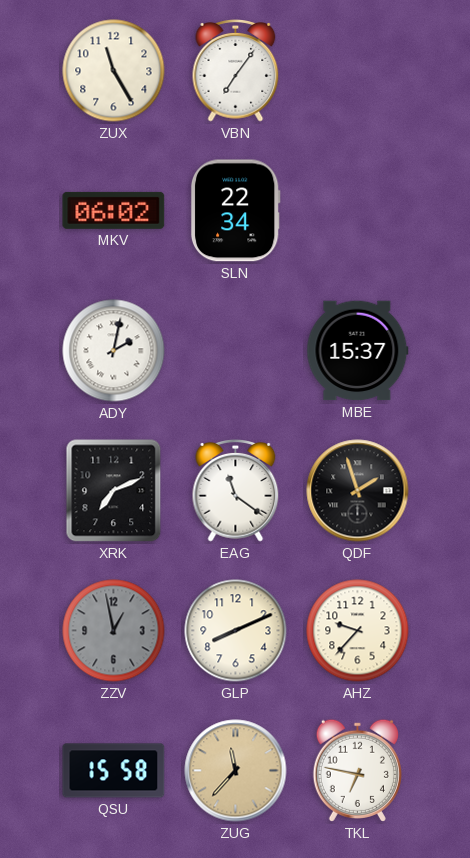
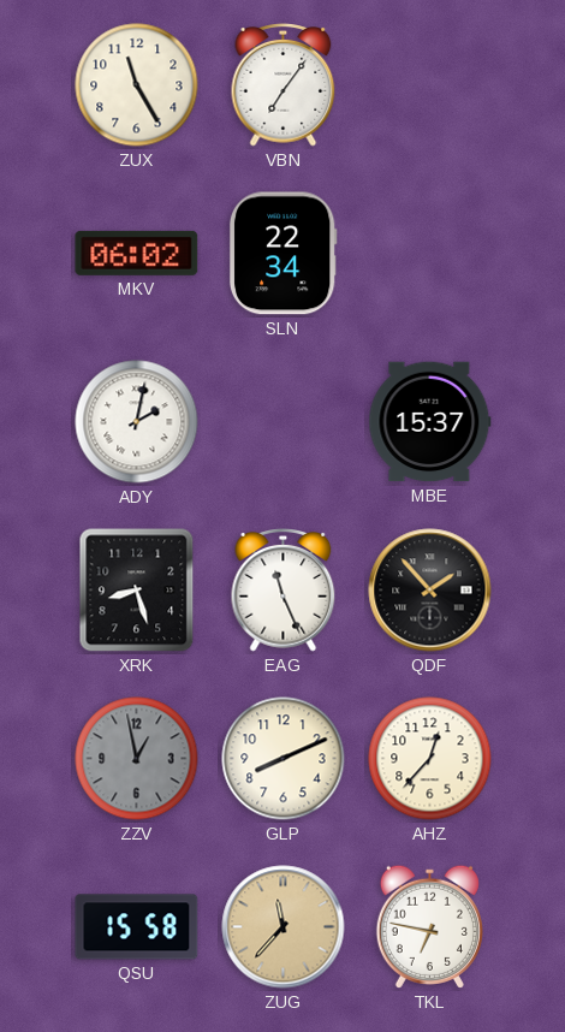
XRK: 7:11 -> 8:27 (137, 591)
EAG: 11:21 -> 11:26 (284, 591)
QDF: 1:57 -> 1:53 (430, 591)
AHZ: 9:37 -> 12:37 (430, 759)
